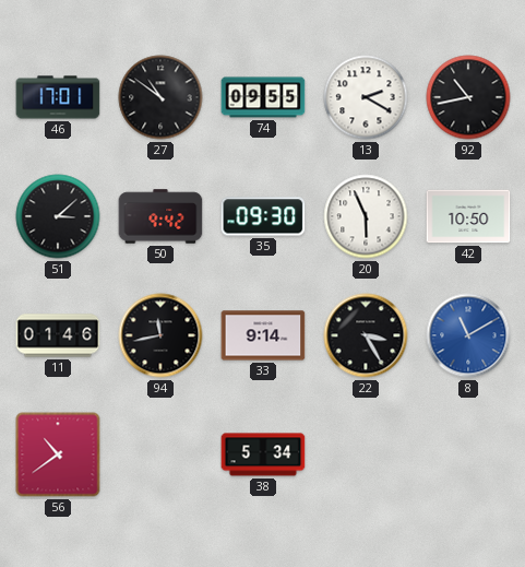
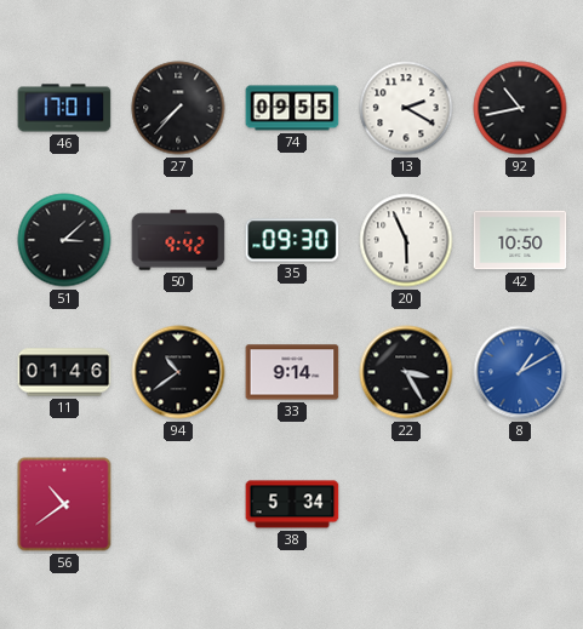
27: 10:51 -> 7:37 (178, 108)
94: 11:43 -> 10:39 (178, 372)
8: 11:10 -> 1:10 (520, 372)
